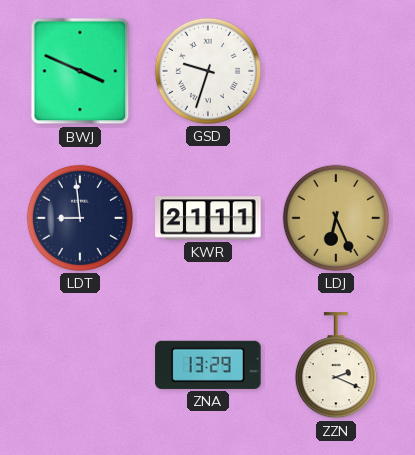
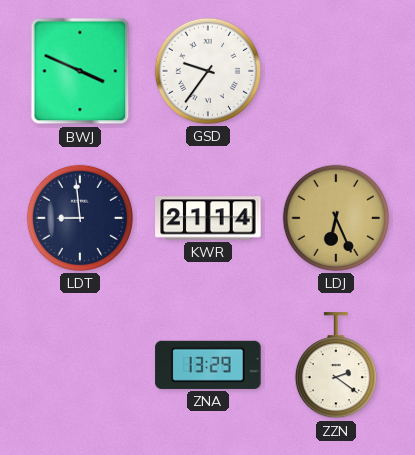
GSD: 9:33 -> 9:36 (208, 71)
KWR: 21:11 -> 21:14 (208, 218)
ZZN: 2:19 -> 2:21 (336, 366)
